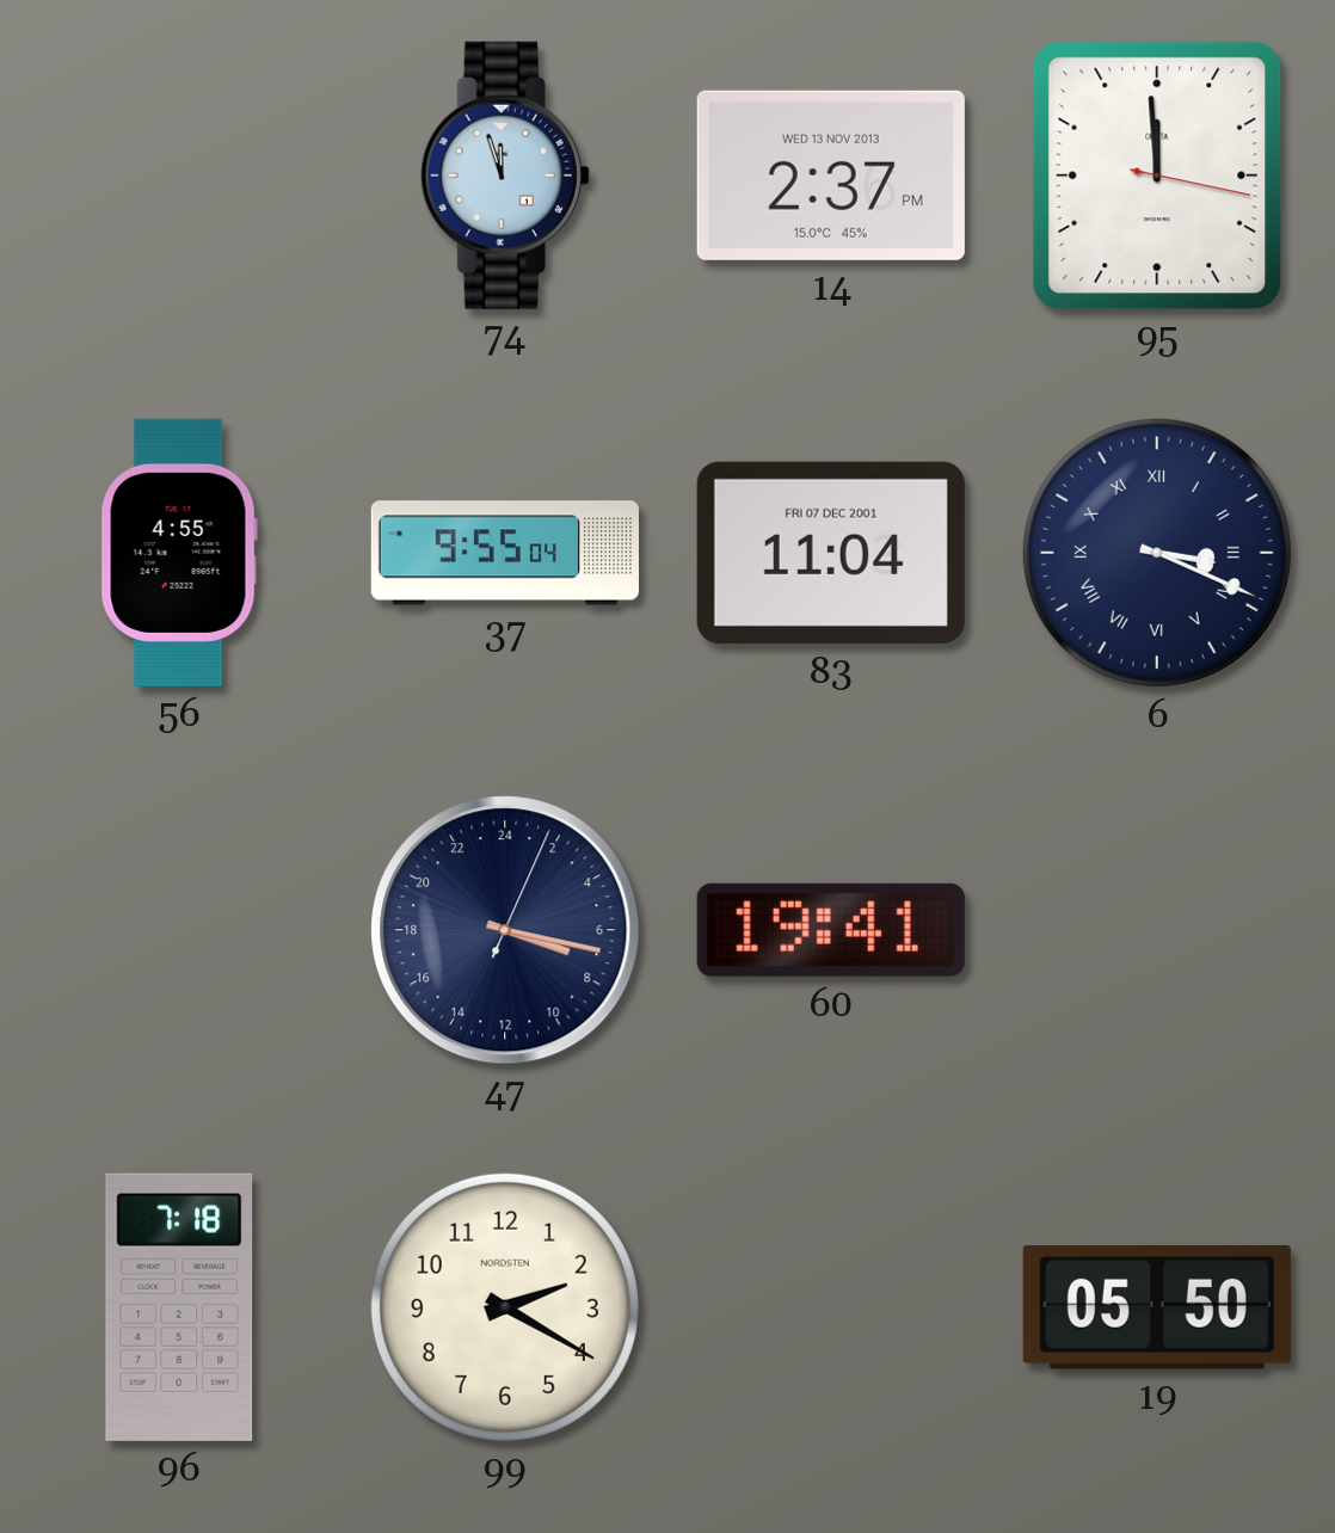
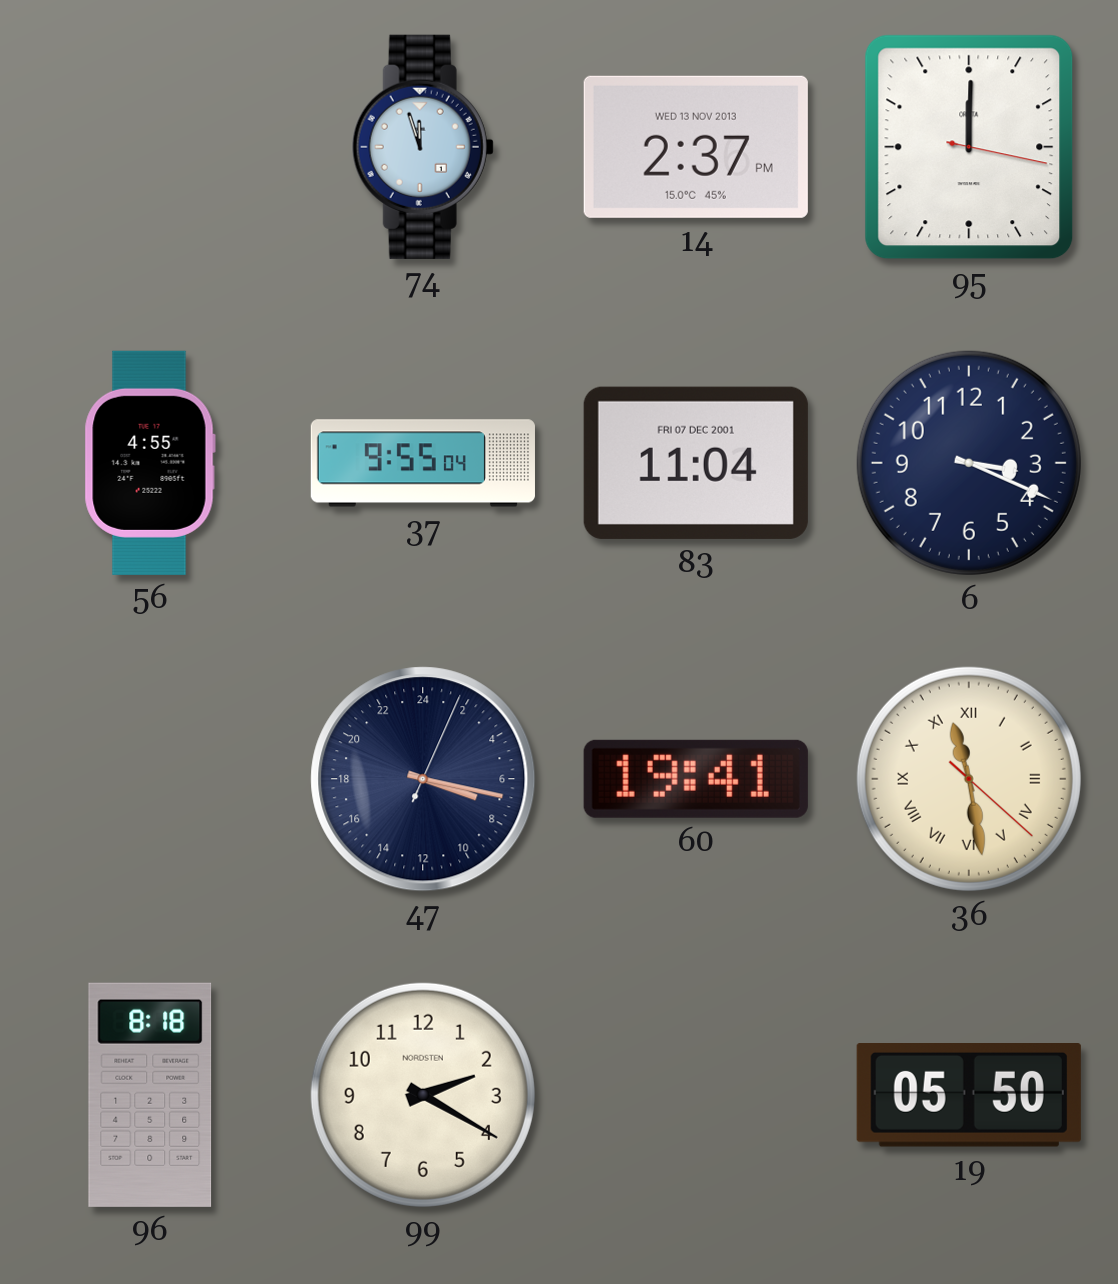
95: 11:59 -> 12:00 (969, 147)
6 numerals: Roman -> Arabic (969, 463)
36: none -> 11:28 (969, 779)
96: 7:18 -> 8:18 (150, 1095)
